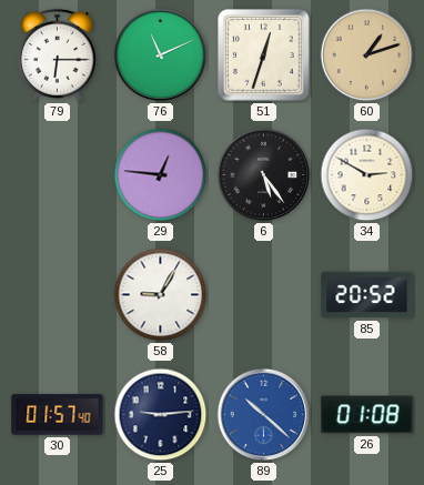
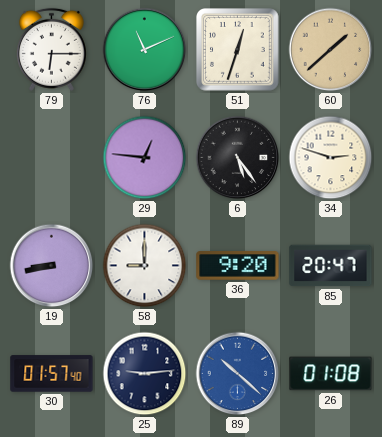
60: 1:12 -> 1:38 (331, 50)
34: 2:50 -> 2:48 (331, 158)
19: none -> 8:43 (52, 266)
58: 9:05 -> 9:00 (145, 266)
36: none -> 9:20 (238, 266)
85: 20:52 -> 20:47 (331, 266)
